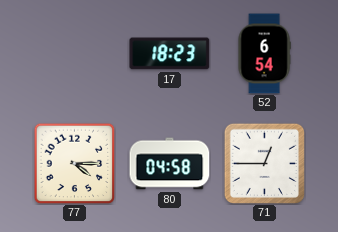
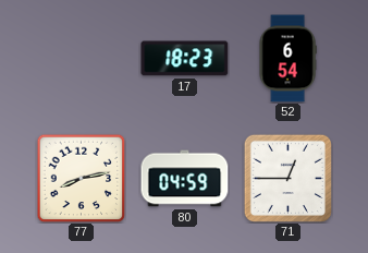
77: 4:15 -> 8:13 (81, 178)
80: 04:58 -> 04:59 (185, 179)
